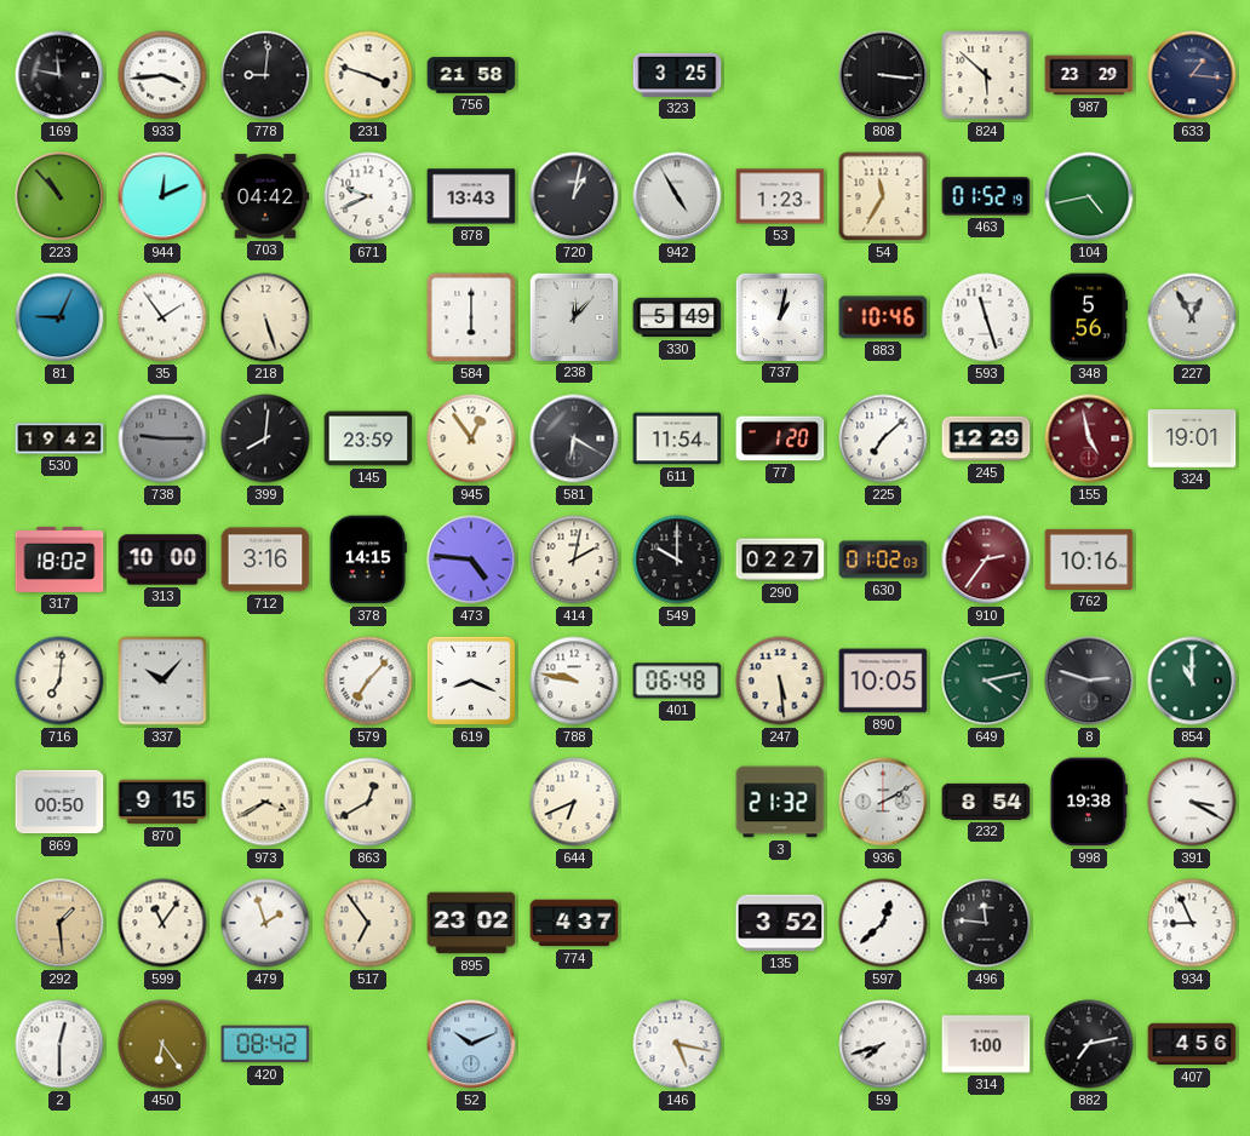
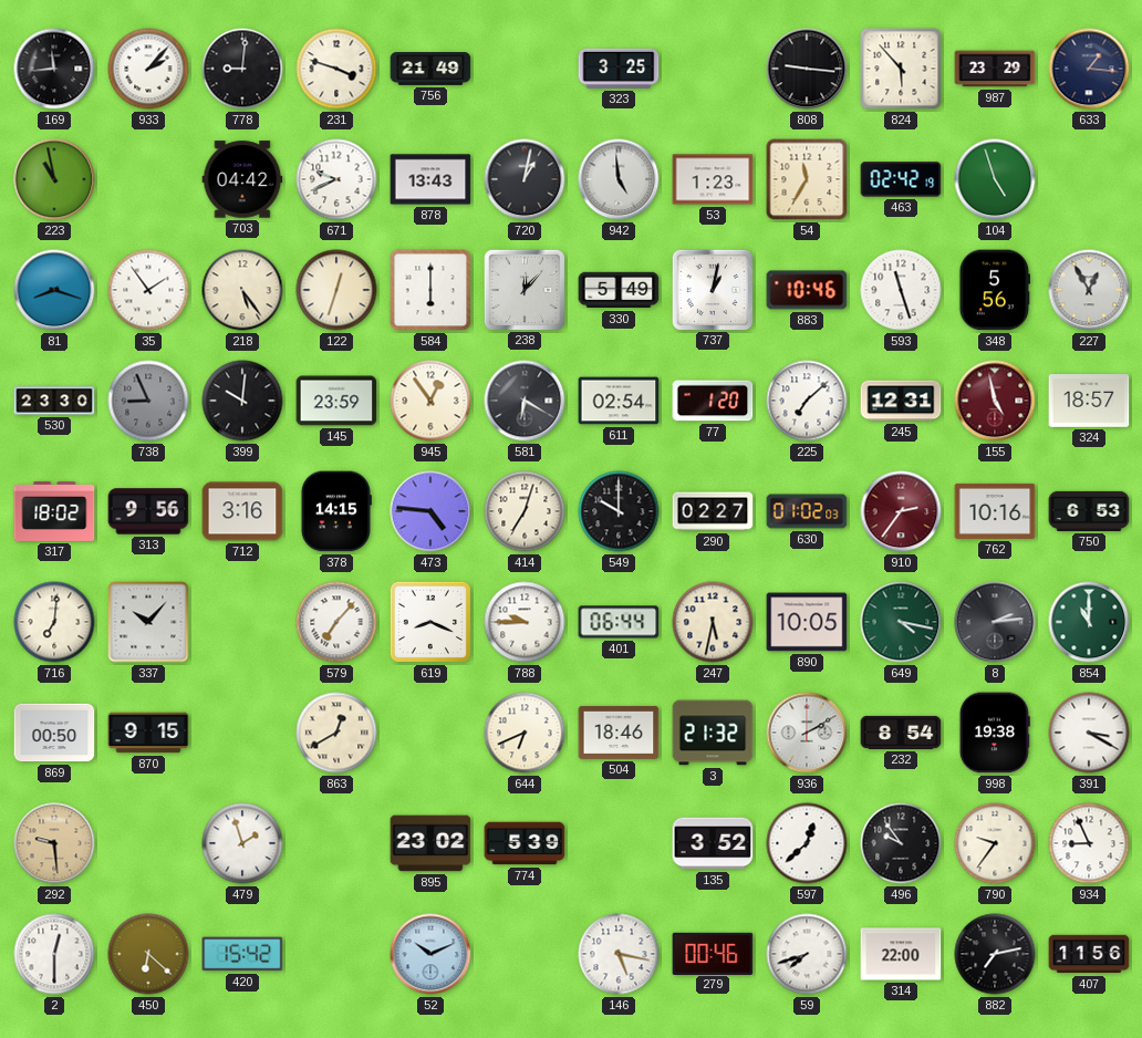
169: 11:47 -> 11:44 (54, 69)
933: 3:44 -> 2:07 (148, 69)
756: 21:58 -> 21:49 (430, 69)
808: 3:16 -> 9:16 (807, 69)
824: 5:52 -> 5:53 (901, 69)
223: 10:53 -> 10:58 (54, 179)
944: 12:11 -> none (162, 196)
942: 4:55 -> 4:59 (619, 179)
463: 01:52 -> 02:42 (901, 179)
104: 4:43 -> 4:57 (995, 179)
81: 9:04 -> 8:18 (54, 290)
218: 5:27 -> 5:24 (242, 290)
122: none -> 12:33 (336, 290)
530: 19:42 -> 23:30 (54, 401)
738: 9:15 -> 8:56 (148, 401)
399: 8:01 -> 10:01 (242, 401)
611: 11:54 -> 02:54 (619, 401)
245: 12:29 -> 12:31 (901, 401)
324: 19:01 -> 18:57 (1089, 402)
313: 10:00 -> 9:56 (148, 511)
414: 2:02 -> 7:03 (525, 511)
750: none -> 6:53 (1089, 511)
788: 9:47 -> 9:45 (525, 622)
401: 06:48 -> 06:44 (619, 622)
247: 5:29 -> 5:32 (713, 622)
649: 4:13 -> 4:17 (901, 622)
8: 2:48 -> 2:14 (995, 622)
973: 3:40 -> none (265, 802)
504: none -> 18:46 (619, 733)
292: 1:29 -> 9:29 (54, 843)
599: 11:06 -> none (162, 923)
517: 6:54 -> none (368, 923)
774: 4:37 -> 5:39 (525, 843)
496: 11:46 -> 9:54 (901, 843)
790: none -> 9:36 (995, 843)
450: 6:24 -> 6:22 (148, 954)
420: 08:42 -> 15:42 (242, 954)
279: none -> 00:46 (713, 953)
314: 1:00 -> 22:00 (901, 954)
407: 4:56 -> 11:56 (1089, 954)
